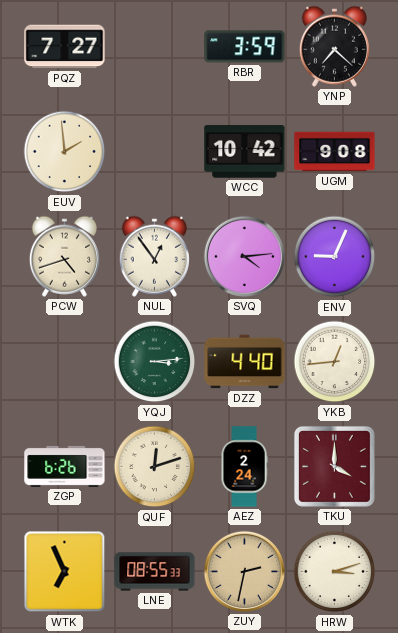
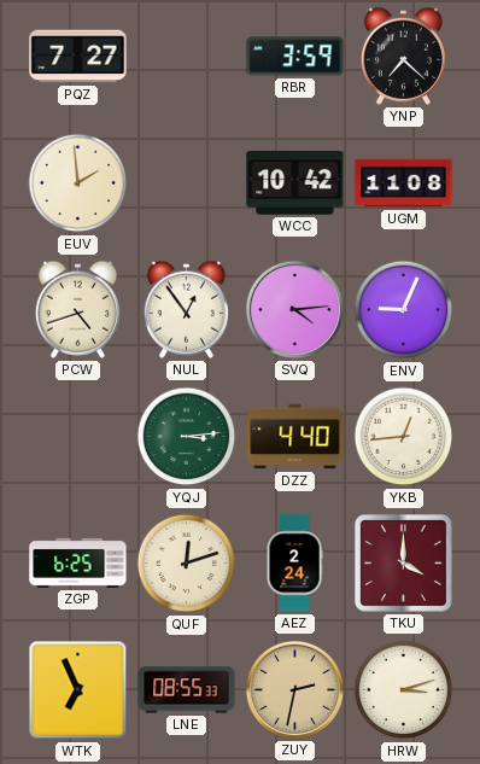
UGM: 9:08 -> 11:08 (404, 183)
ZGP: 6:26 -> 6:25 (78, 562)
